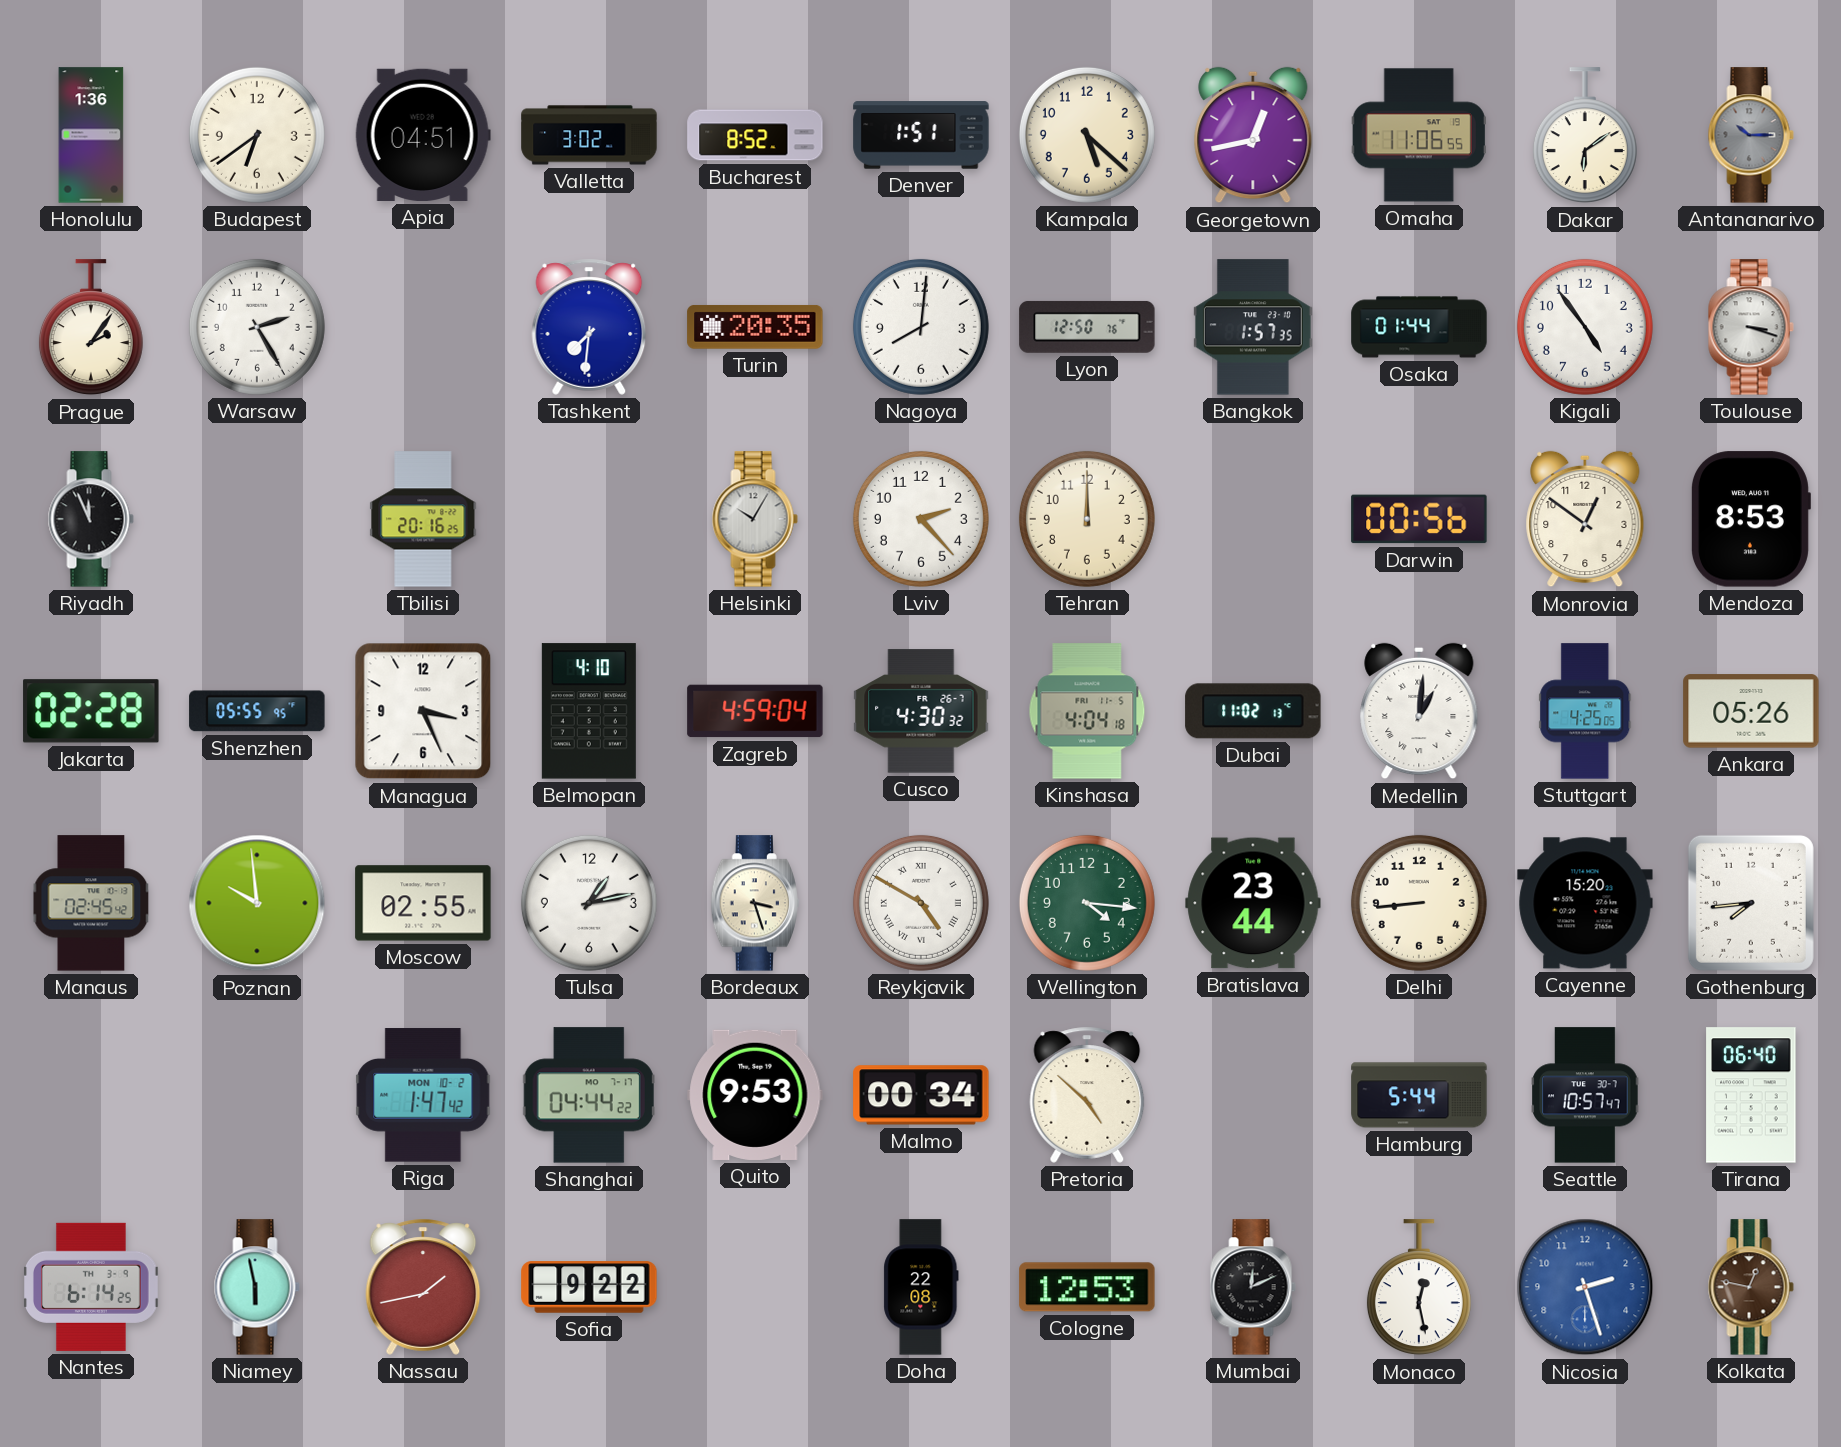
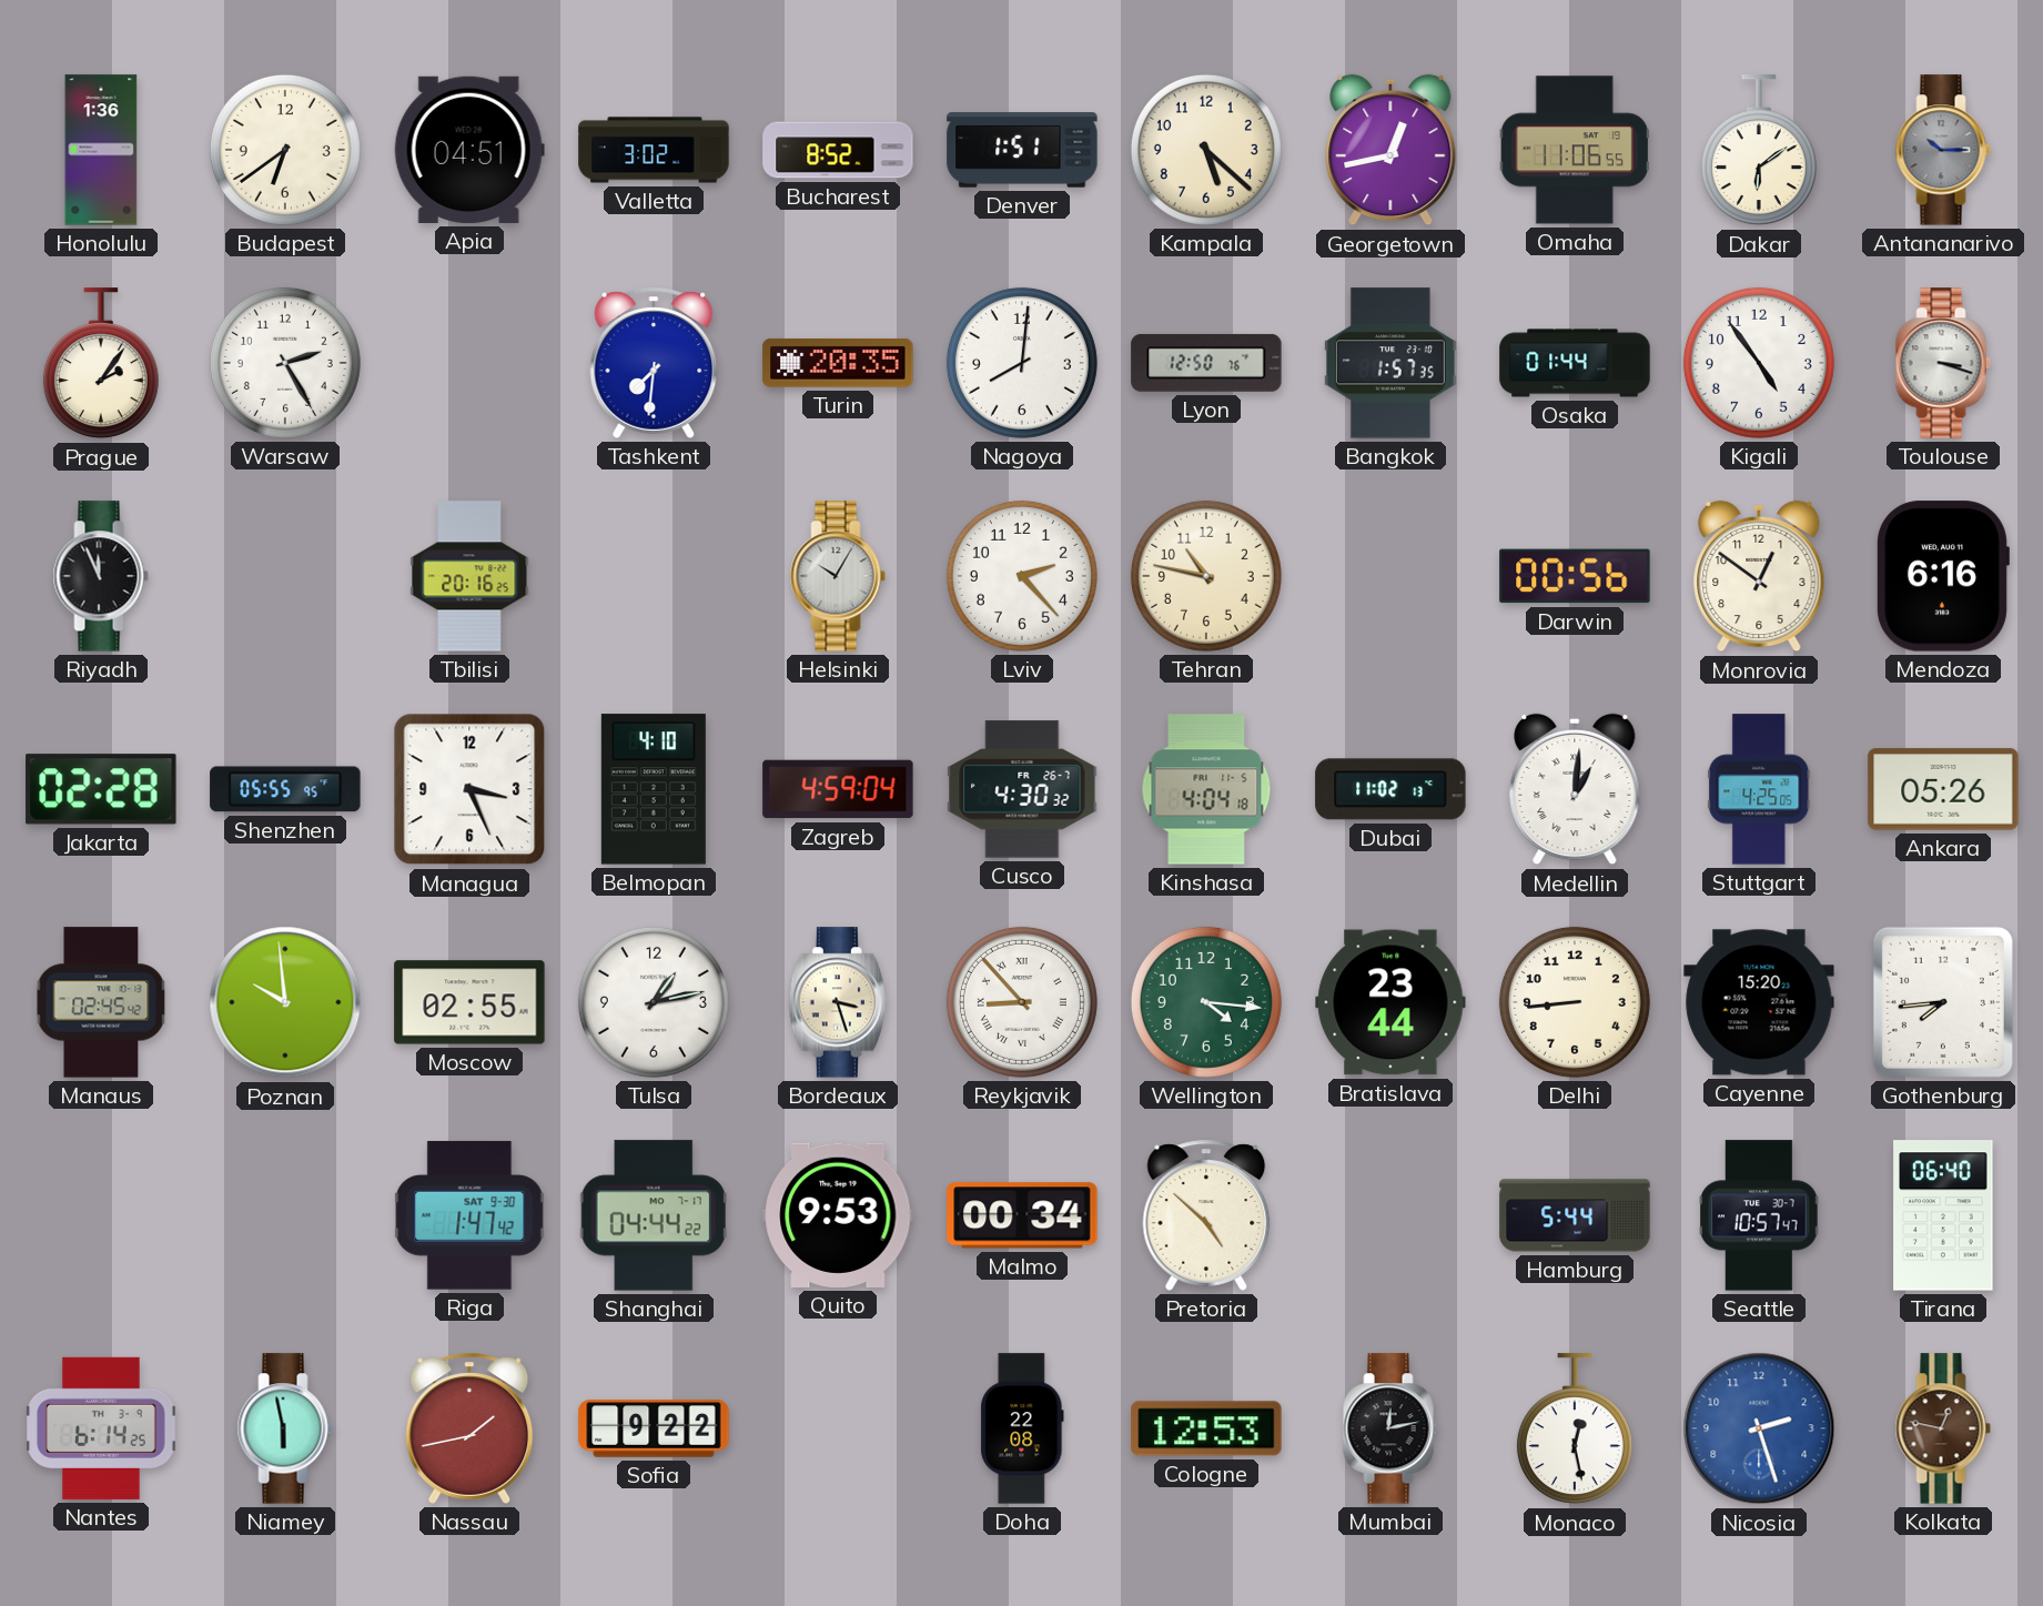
Tehran: 12:00 -> 10:47 (1206, 576)
Mendoza: 8:53 -> 6:16 (1942, 576)
Reykjavik: 4:50 -> 8:53 (1022, 1002)
Riga date: MON 10-2 -> SAT 9-30 (469, 1215)
Mumbai: 12:11 -> 12:13 (1390, 1428)
